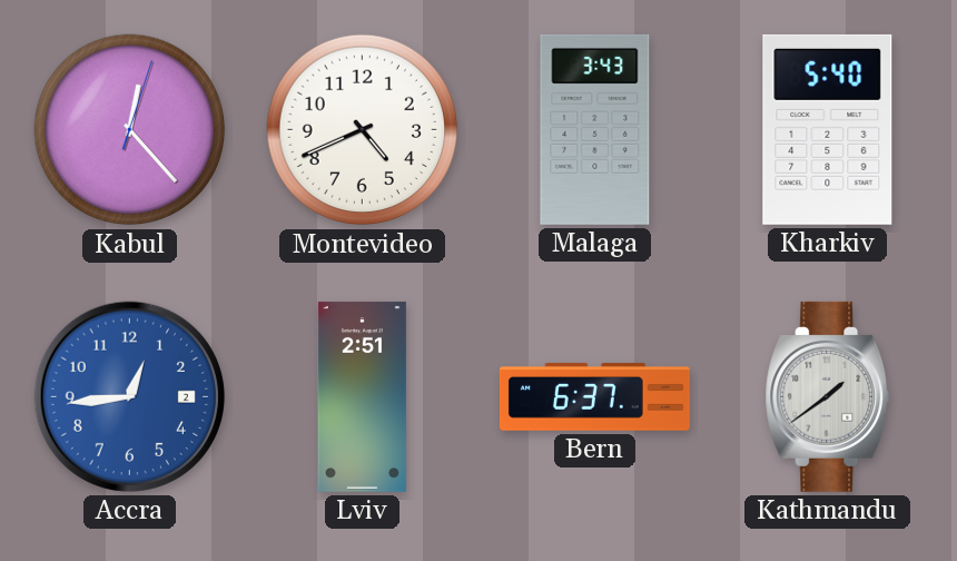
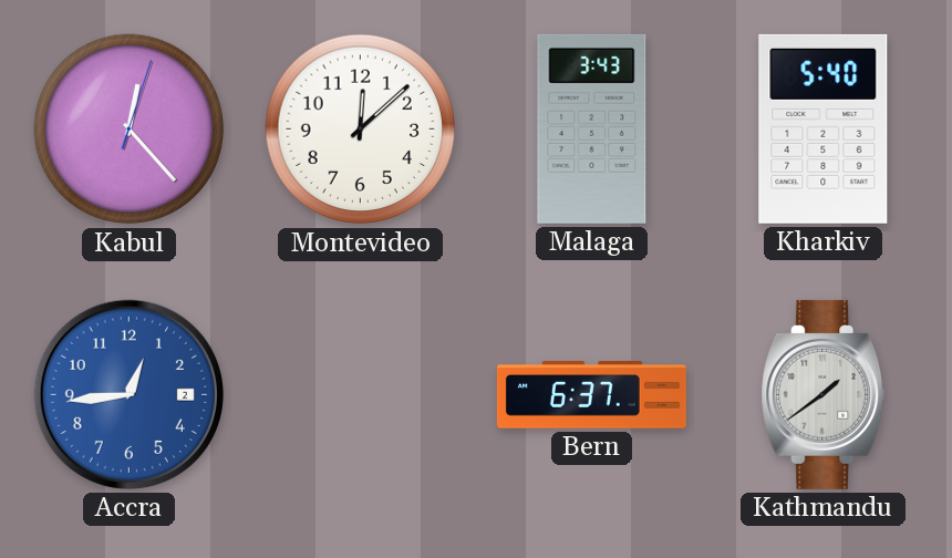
Montevideo: 4:41 -> 12:08 (361, 130)
Lviv: 2:51 -> none (362, 396)
